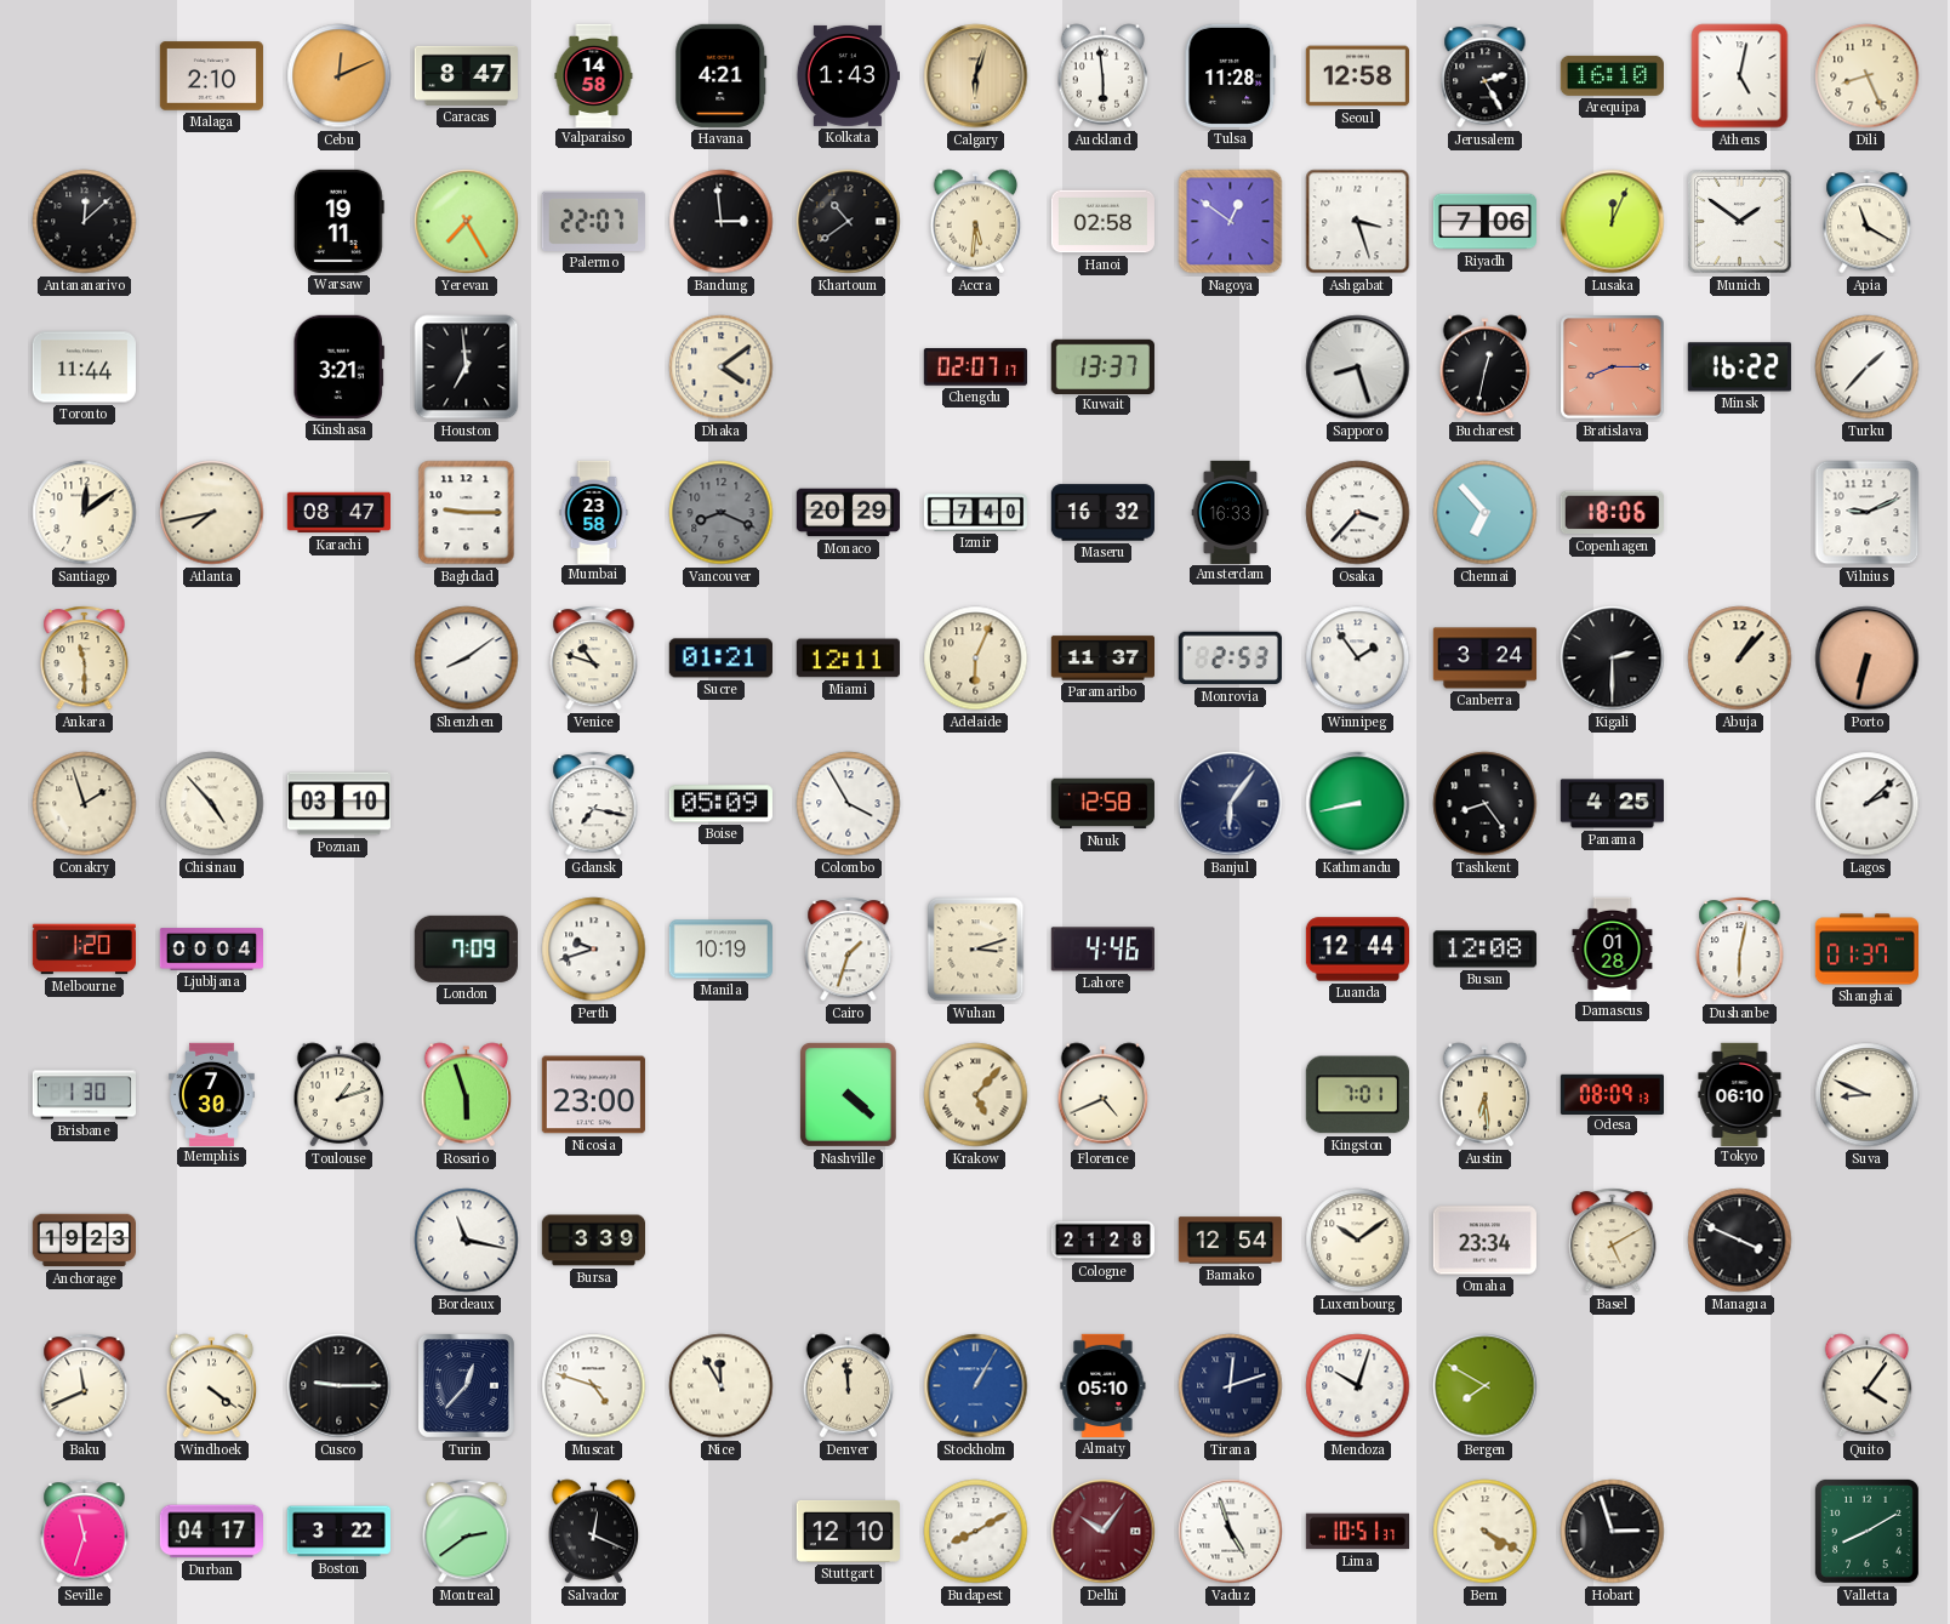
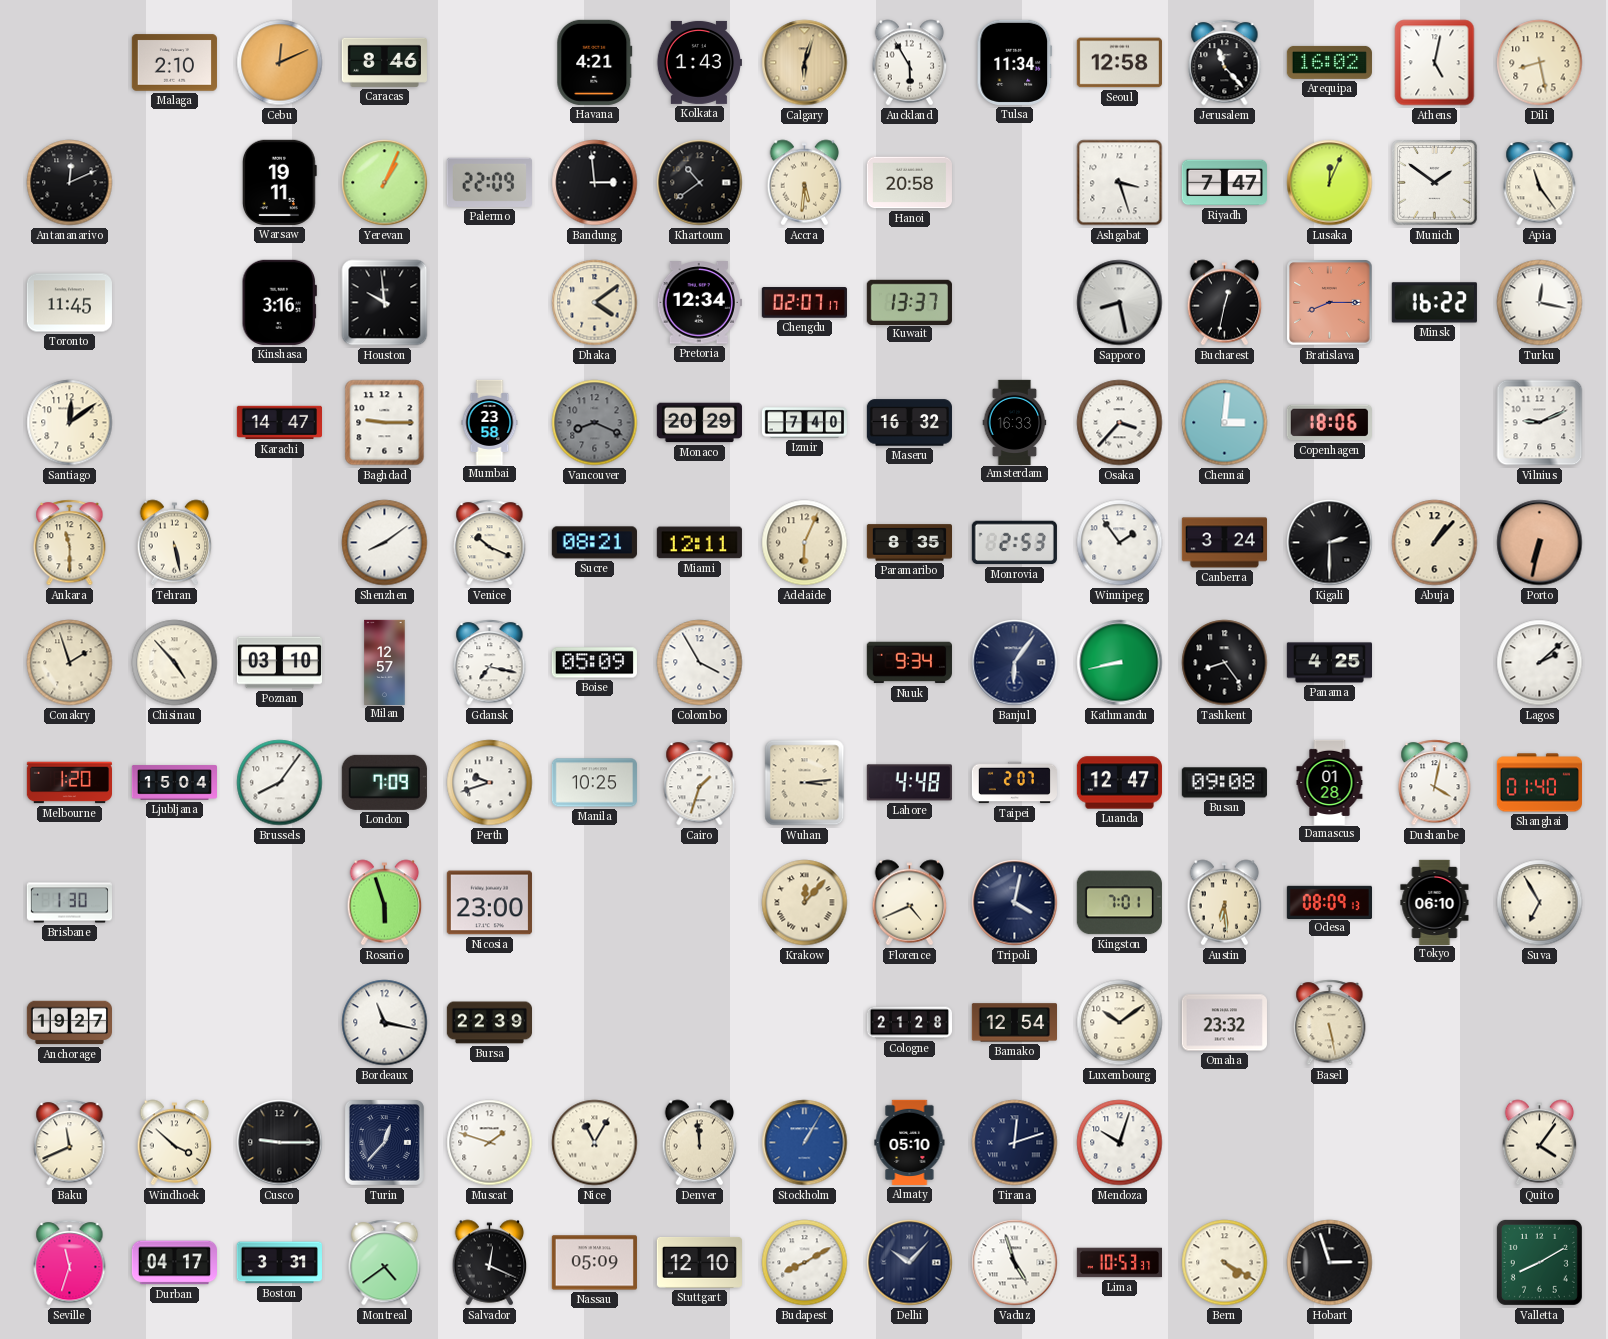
Caracas: 8:47 -> 8:46 (384, 62)
Valparaiso: 14:58 -> none (594, 75)
Auckland: 5:59 -> 5:55 (910, 63)
Tulsa: 11:28 -> 11:34 (1015, 62)
Jerusalem: 2:25 -> 11:23 (1225, 63)
Arequipa: 16:10 -> 16:02 (1329, 62)
Dili: 8:26 -> 8:28 (1540, 63)
Antananarivo: 12:08 -> 12:11 (70, 183)
Yerevan: 7:25 -> 1:04 (385, 183)
Palermo: 22:07 -> 22:09 (489, 182)
Hanoi: 02:58 -> 20:58 (909, 183)
Nagoya: 12:51 -> none (1231, 222)
Riyadh: 7:06 -> 7:47 (1224, 183)
Apia: 11:20 -> 11:24 (1540, 183)
Toronto: 11:44 -> 11:45 (69, 303)
Kinshasa: 3:21 -> 3:16 (279, 302)
Houston: 6:59 -> 9:59 (385, 303)
Pretoria: none -> 12:34 (699, 303)
Sapporo: 8:27 -> 8:28 (1120, 303)
Turku: 1:37 -> 12:17 (1540, 303)
Atlanta: 7:43 -> none (212, 513)
Karachi: 08:47 -> 14:47 (279, 423)
Chennai: 6:53 -> 3:01 (1225, 423)
Tehran: none -> 5:28 (175, 543)
Venice: 10:48 -> 10:19 (490, 543)
Sucre: 01:21 -> 08:21 (594, 543)
Paramaribo: 11:37 -> 8:35 (909, 543)
Milan: none -> 12:57 (385, 662)
Nuuk: 12:58 -> 9:34 (909, 663)
Ljubljana: 00:04 -> 15:04 (174, 783)
Brussels: none -> 8:06 (280, 783)
Manila: 10:19 -> 10:25 (594, 783)
Wuhan: 3:12 -> 3:14 (805, 783)
Lahore: 4:46 -> 4:48 (909, 783)
Taipei: none -> 2:07 (1014, 783)
Luanda: 12:44 -> 12:47 (1119, 783)
Busan: 12:08 -> 09:08 (1224, 783)
Dushanbe: 6:02 -> 4:02 (1435, 783)
Shanghai: 01:37 -> 01:40 (1539, 783)
Memphis: 7:30 -> none (212, 1094)
Toulouse: 1:12 -> none (340, 1095)
Nashville: 4:22 -> none (848, 1095)
Krakow: 5:07 -> 12:07 (805, 903)
Tripoli: none -> 4:02 (1015, 903)
Suva: 8:49 -> 6:55 (1540, 903)
Anchorage: 19:23 -> 19:27 (69, 1023)
Bursa: 3:39 -> 22:39 (489, 1023)
Omaha: 23:34 -> 23:32 (1224, 1023)
Basel: 5:10 -> 5:28 (1330, 1023)
Managua: 3:49 -> none (1740, 1241)
Windhoek: 4:21 -> 3:52 (175, 1143)
Muscat: 4:48 -> 1:48 (490, 1143)
Nice: 11:55 -> 11:05 (595, 1143)
Bergen: 7:50 -> none (1486, 1386)
Boston: 3:22 -> 3:31 (279, 1263)
Montreal: 2:39 -> 4:39 (385, 1263)
Nassau: none -> 05:09 (594, 1263)
Delhi: 10:06 -> 10:07 (910, 1263)
Delhi dial: burgundy -> navy (910, 1263)
Lima: 10:51 -> 10:53 (1119, 1263)
